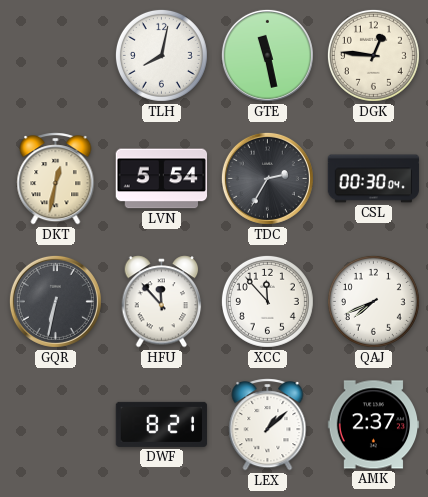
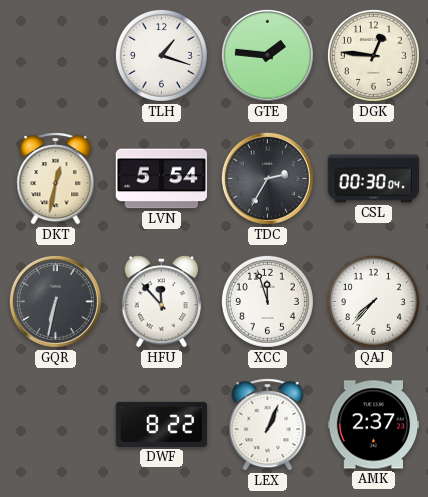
TLH: 8:02 -> 1:18 (161, 55)
GTE: 11:28 -> 1:46 (267, 55)
XCC: 11:53 -> 11:57 (267, 301)
QAJ: 7:41 -> 7:37 (373, 301)
DWF: 8:21 -> 8:22 (162, 424)
LEX: 1:08 -> 1:04 (268, 425)
